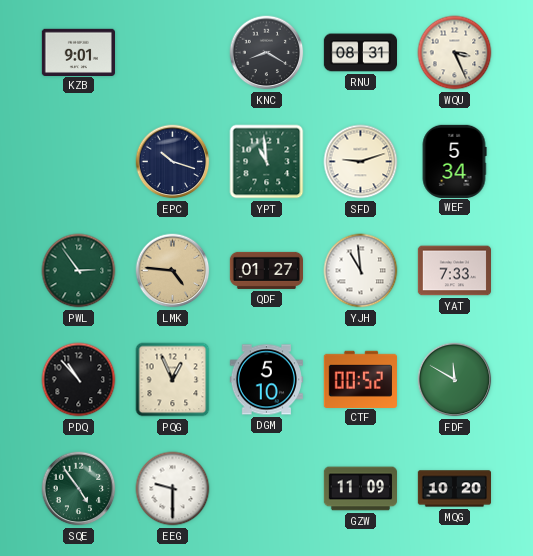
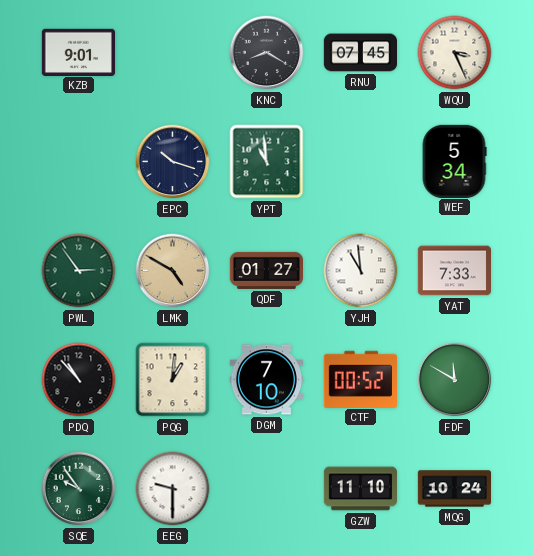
RNU: 08:31 -> 07:45 (360, 53)
SFD: 9:12 -> none (361, 162)
LMK: 4:46 -> 4:50 (173, 271)
PQG: 12:56 -> 1:01 (173, 380)
DGM: 5:10 -> 7:10 (266, 380)
SQE: 4:54 -> 9:54 (79, 489)
GZW: 11:09 -> 11:10 (360, 489)
MQG: 10:20 -> 10:24 (454, 489)
